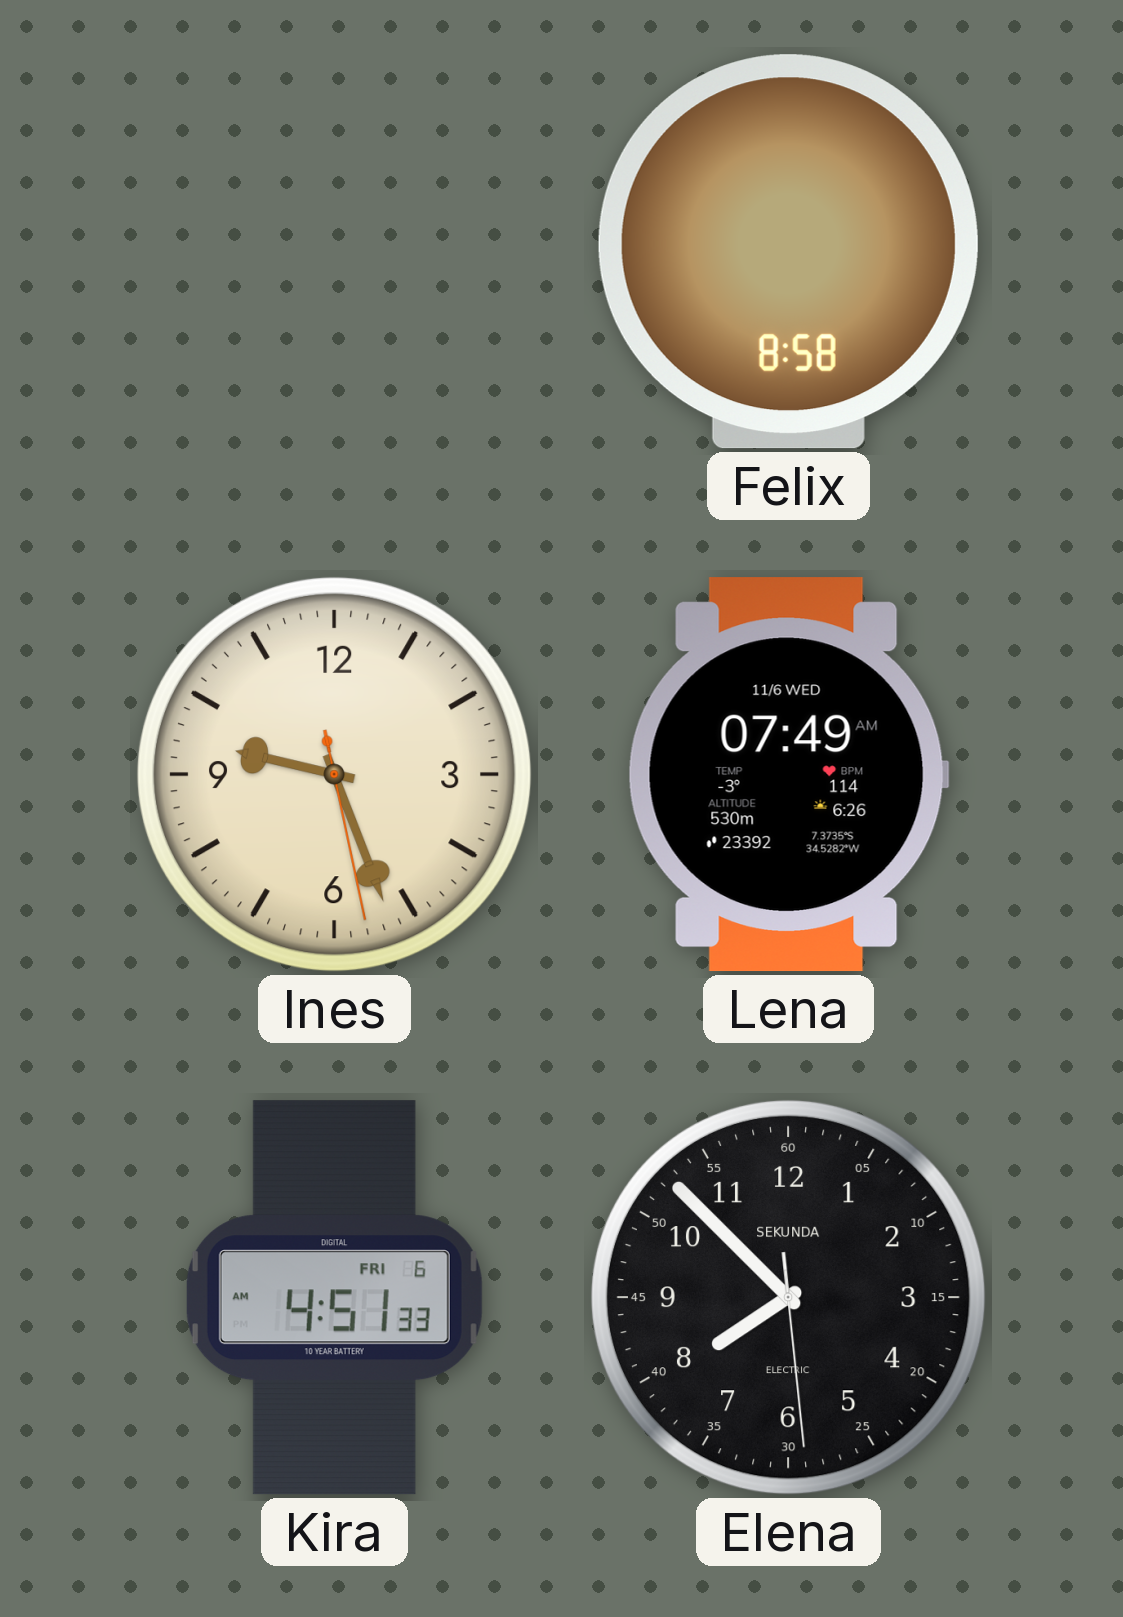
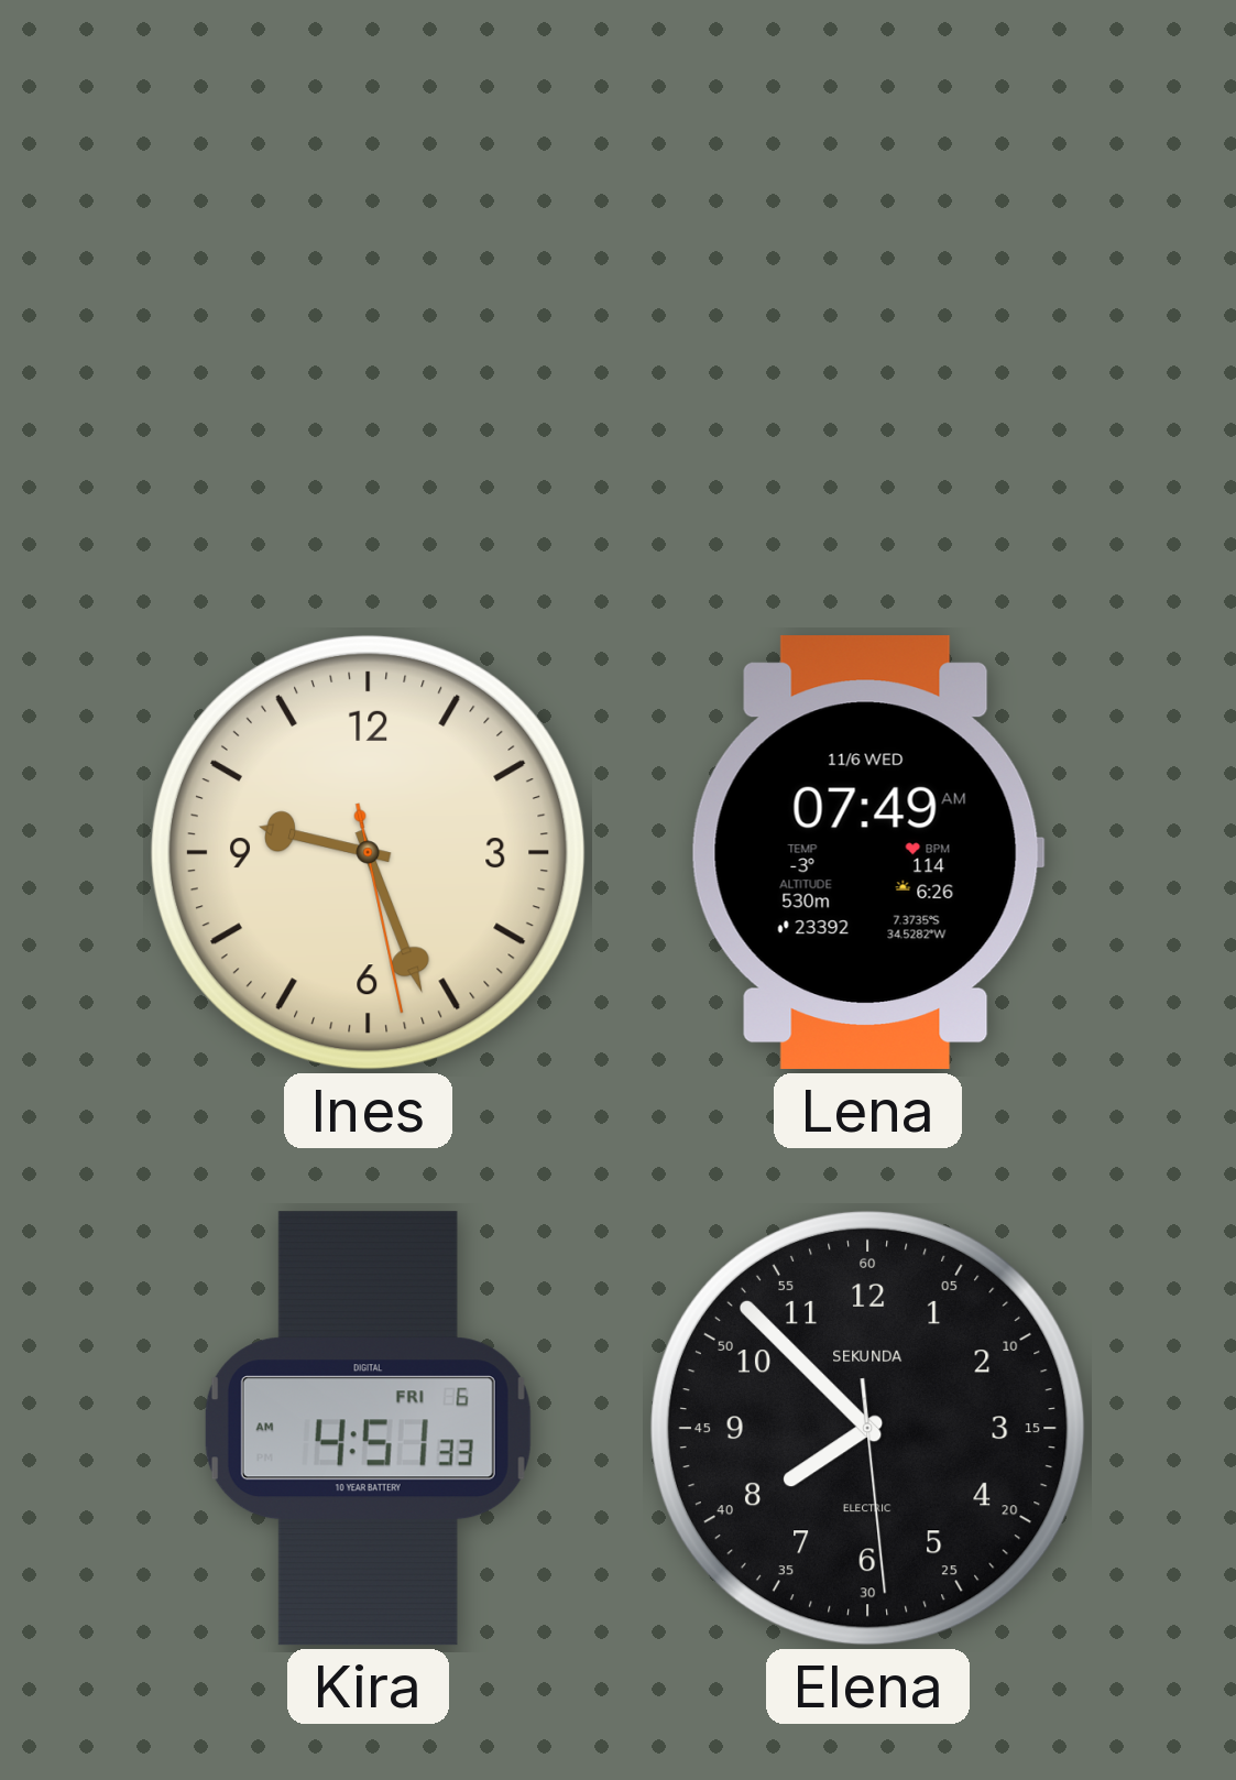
Felix: 8:58 -> none (788, 252)
